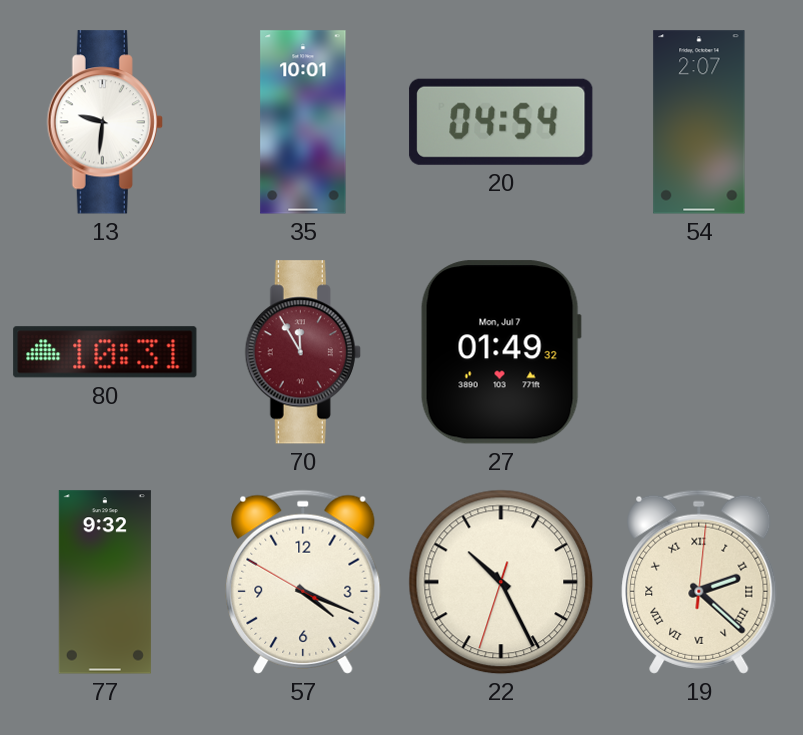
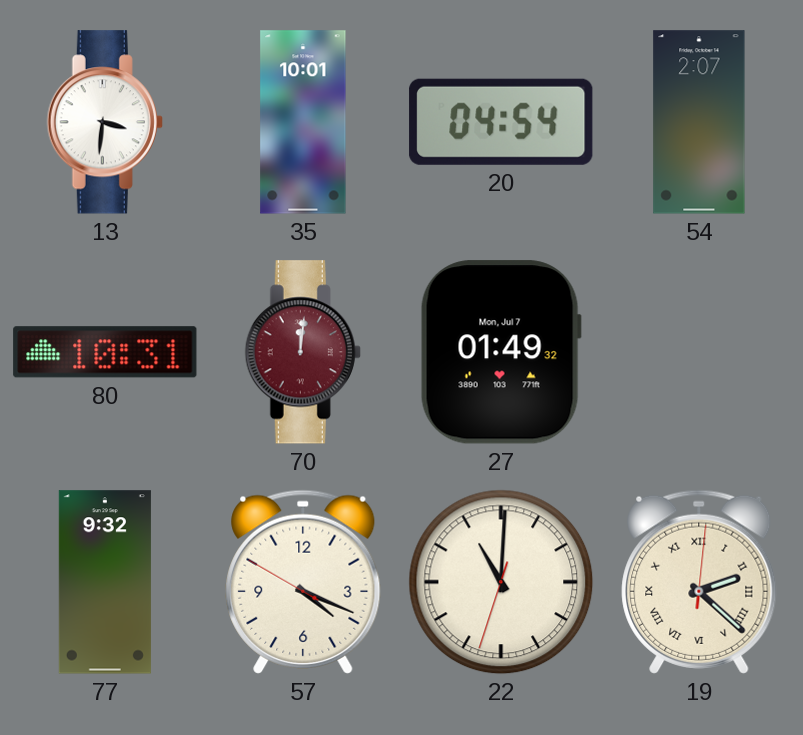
13: 9:31 -> 3:31 (105, 122)
70: 11:55 -> 12:01 (303, 352)
22: 10:25 -> 11:00 (501, 582)
